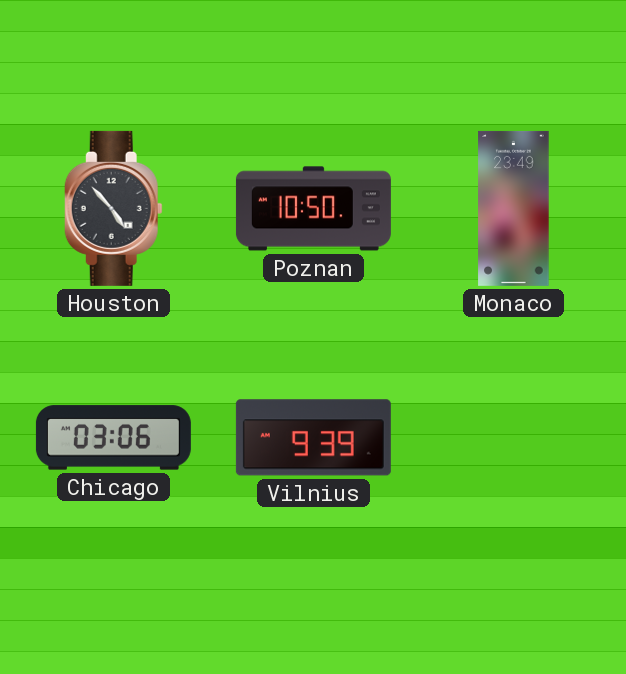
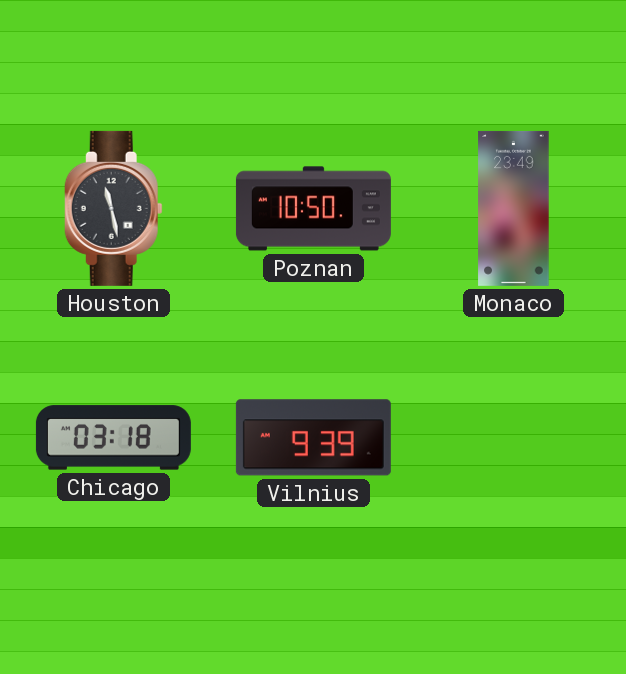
Houston: 4:53 -> 11:28 (113, 208)
Chicago: 03:06 -> 03:18 (113, 438)
